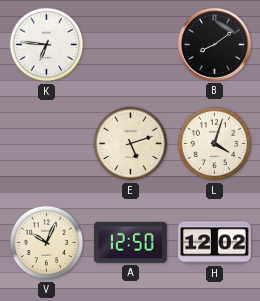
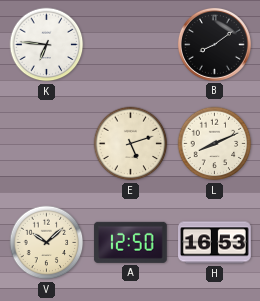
L: 4:03 -> 8:11 (215, 144)
V: 10:04 -> 10:08 (47, 243)
H: 12:02 -> 16:53 (215, 243)
